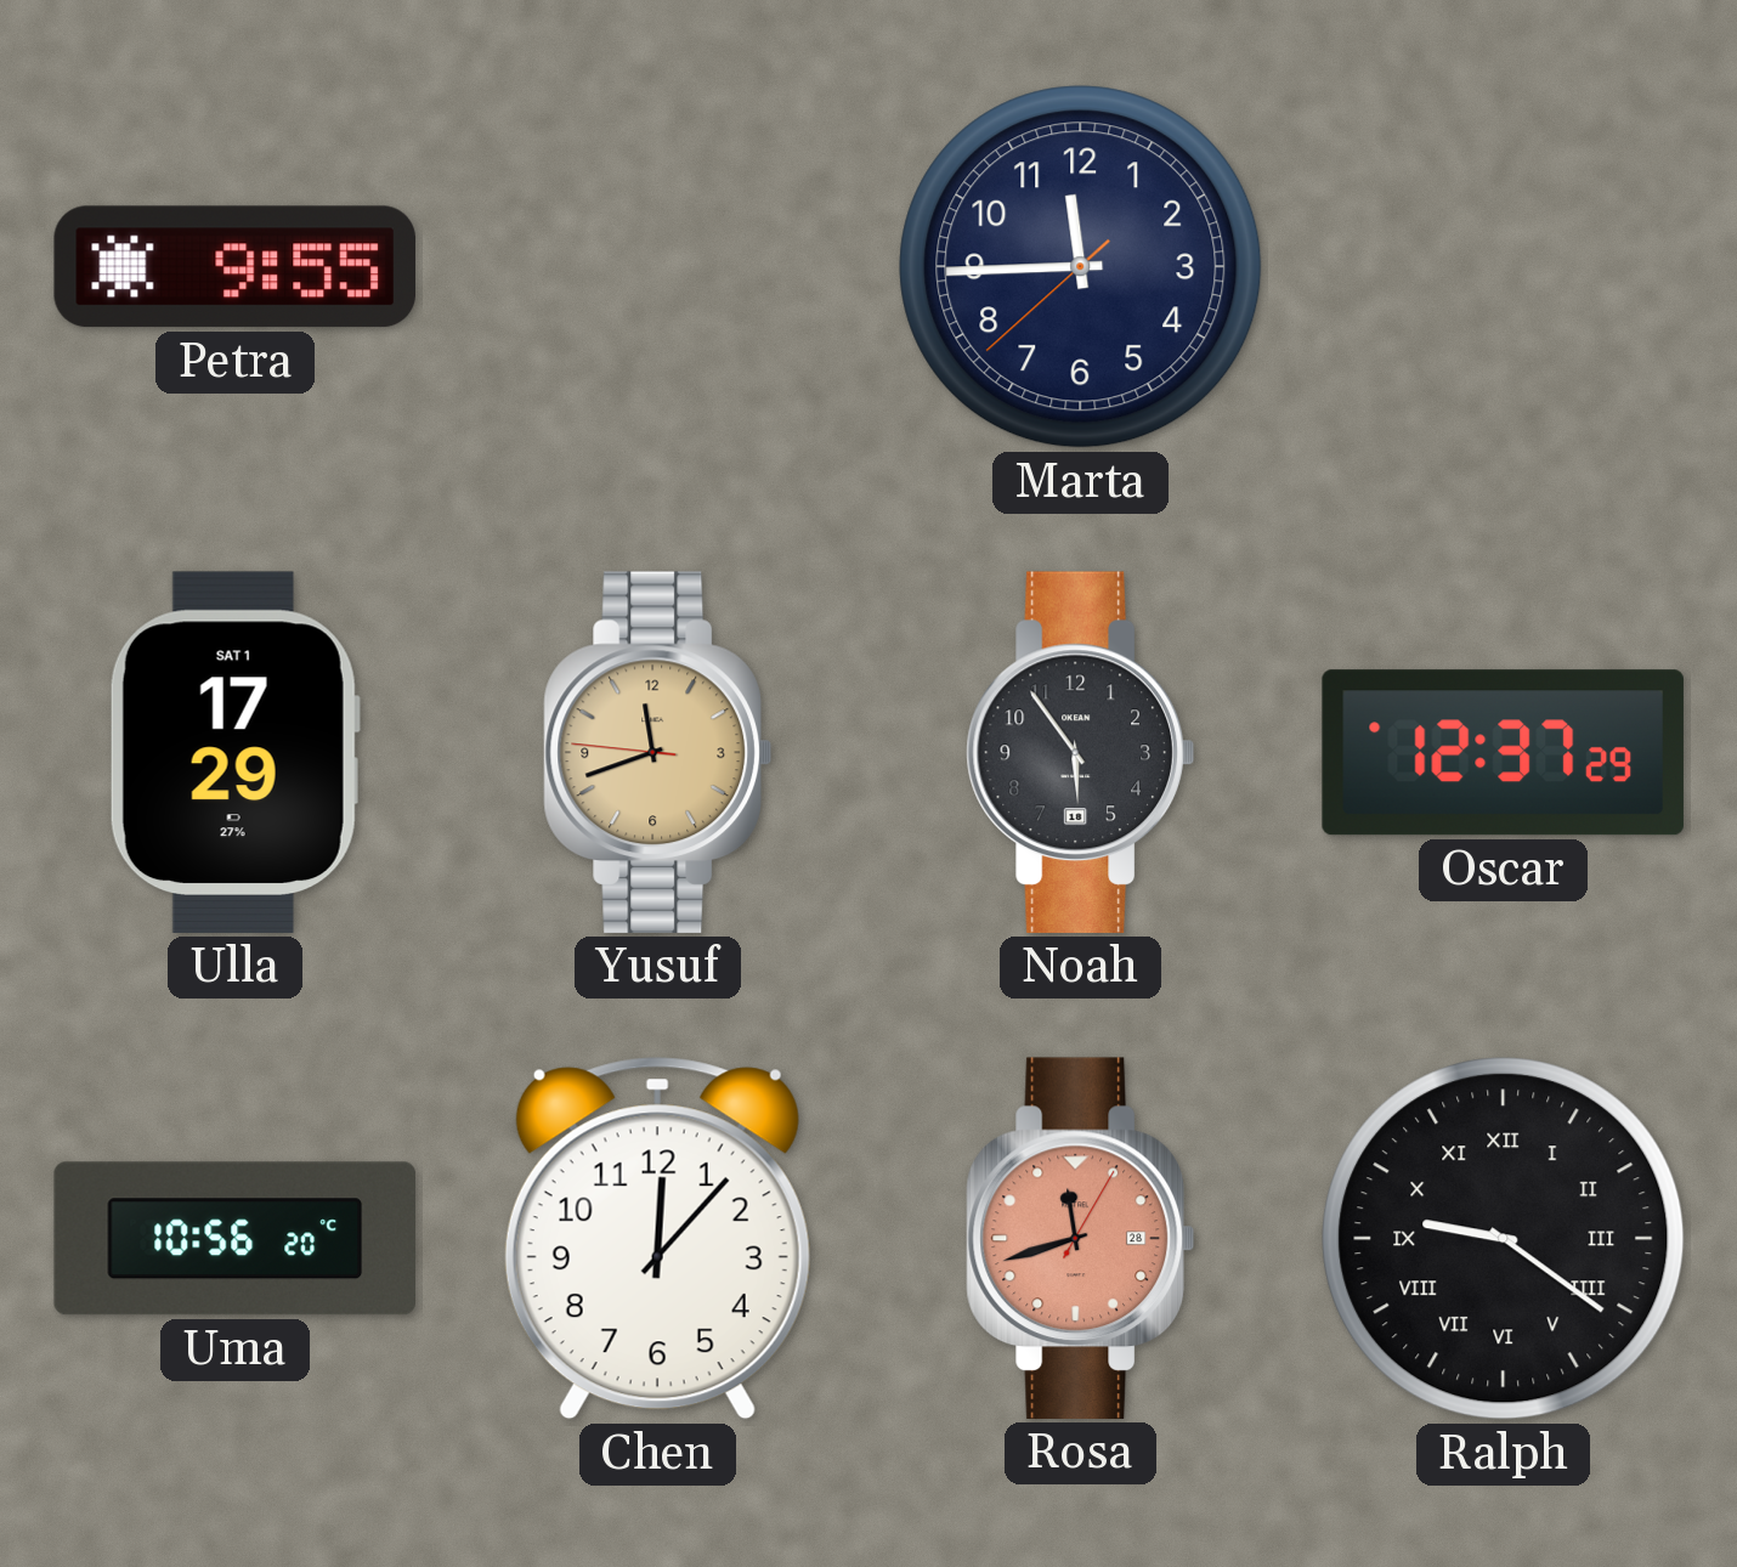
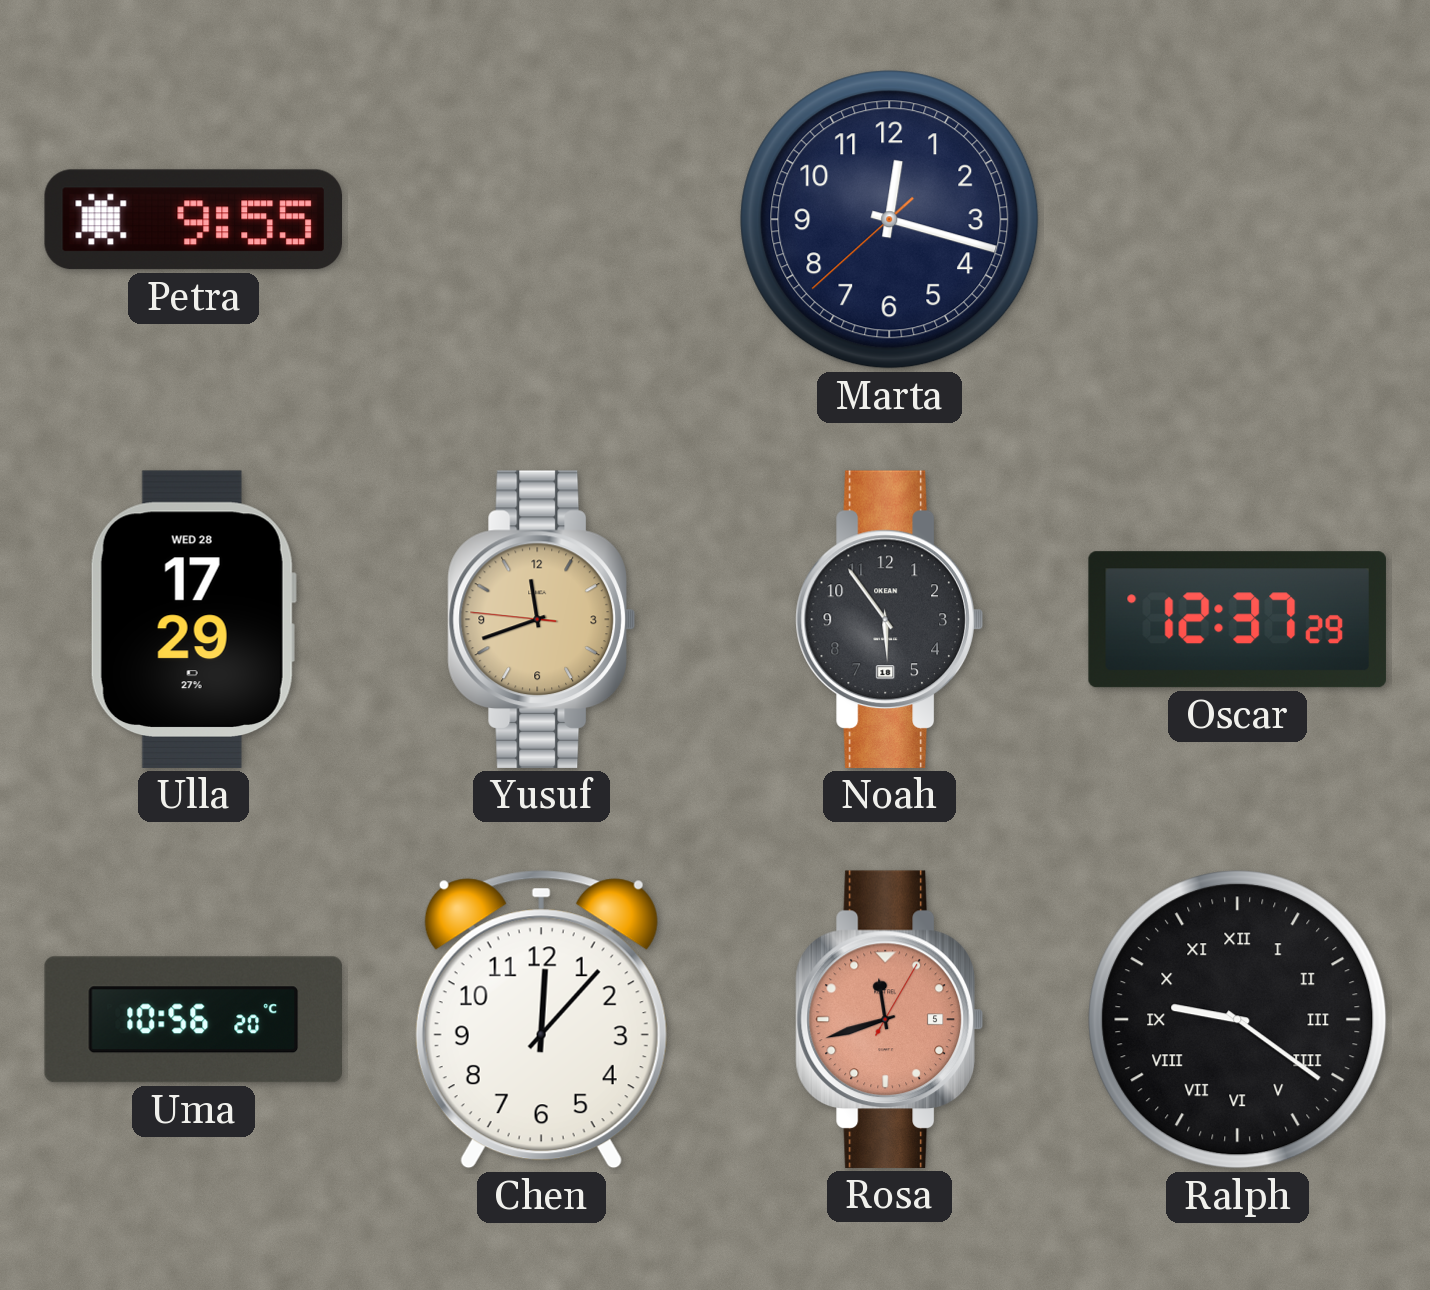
Marta: 11:44 -> 12:17 (890, 220)
Ulla date: SAT 1 -> WED 28 (193, 619)
Rosa date: 28 -> 5 (889, 1019)
